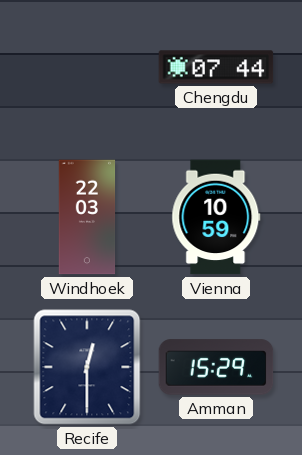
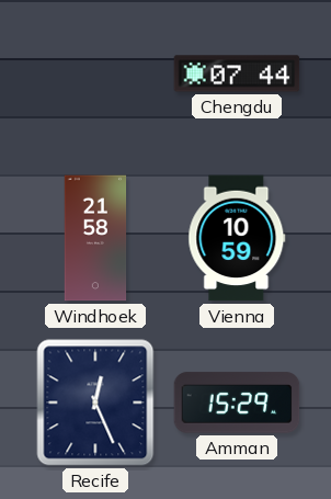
Windhoek: 22:03 -> 21:58 (95, 238)
Recife: 12:30 -> 12:26 (95, 402)
